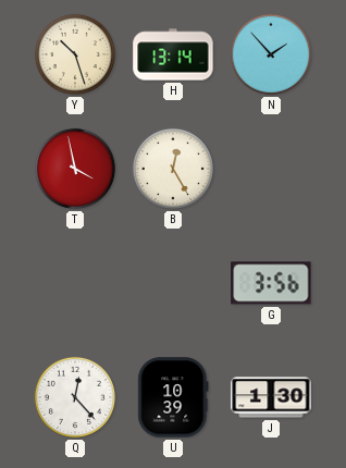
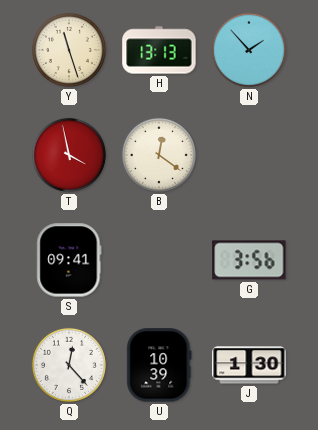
Y: 10:27 -> 11:27 (69, 50)
H: 13:14 -> 13:13 (159, 50)
B: 12:25 -> 12:21 (159, 155)
S: none -> 09:41 (69, 260)
